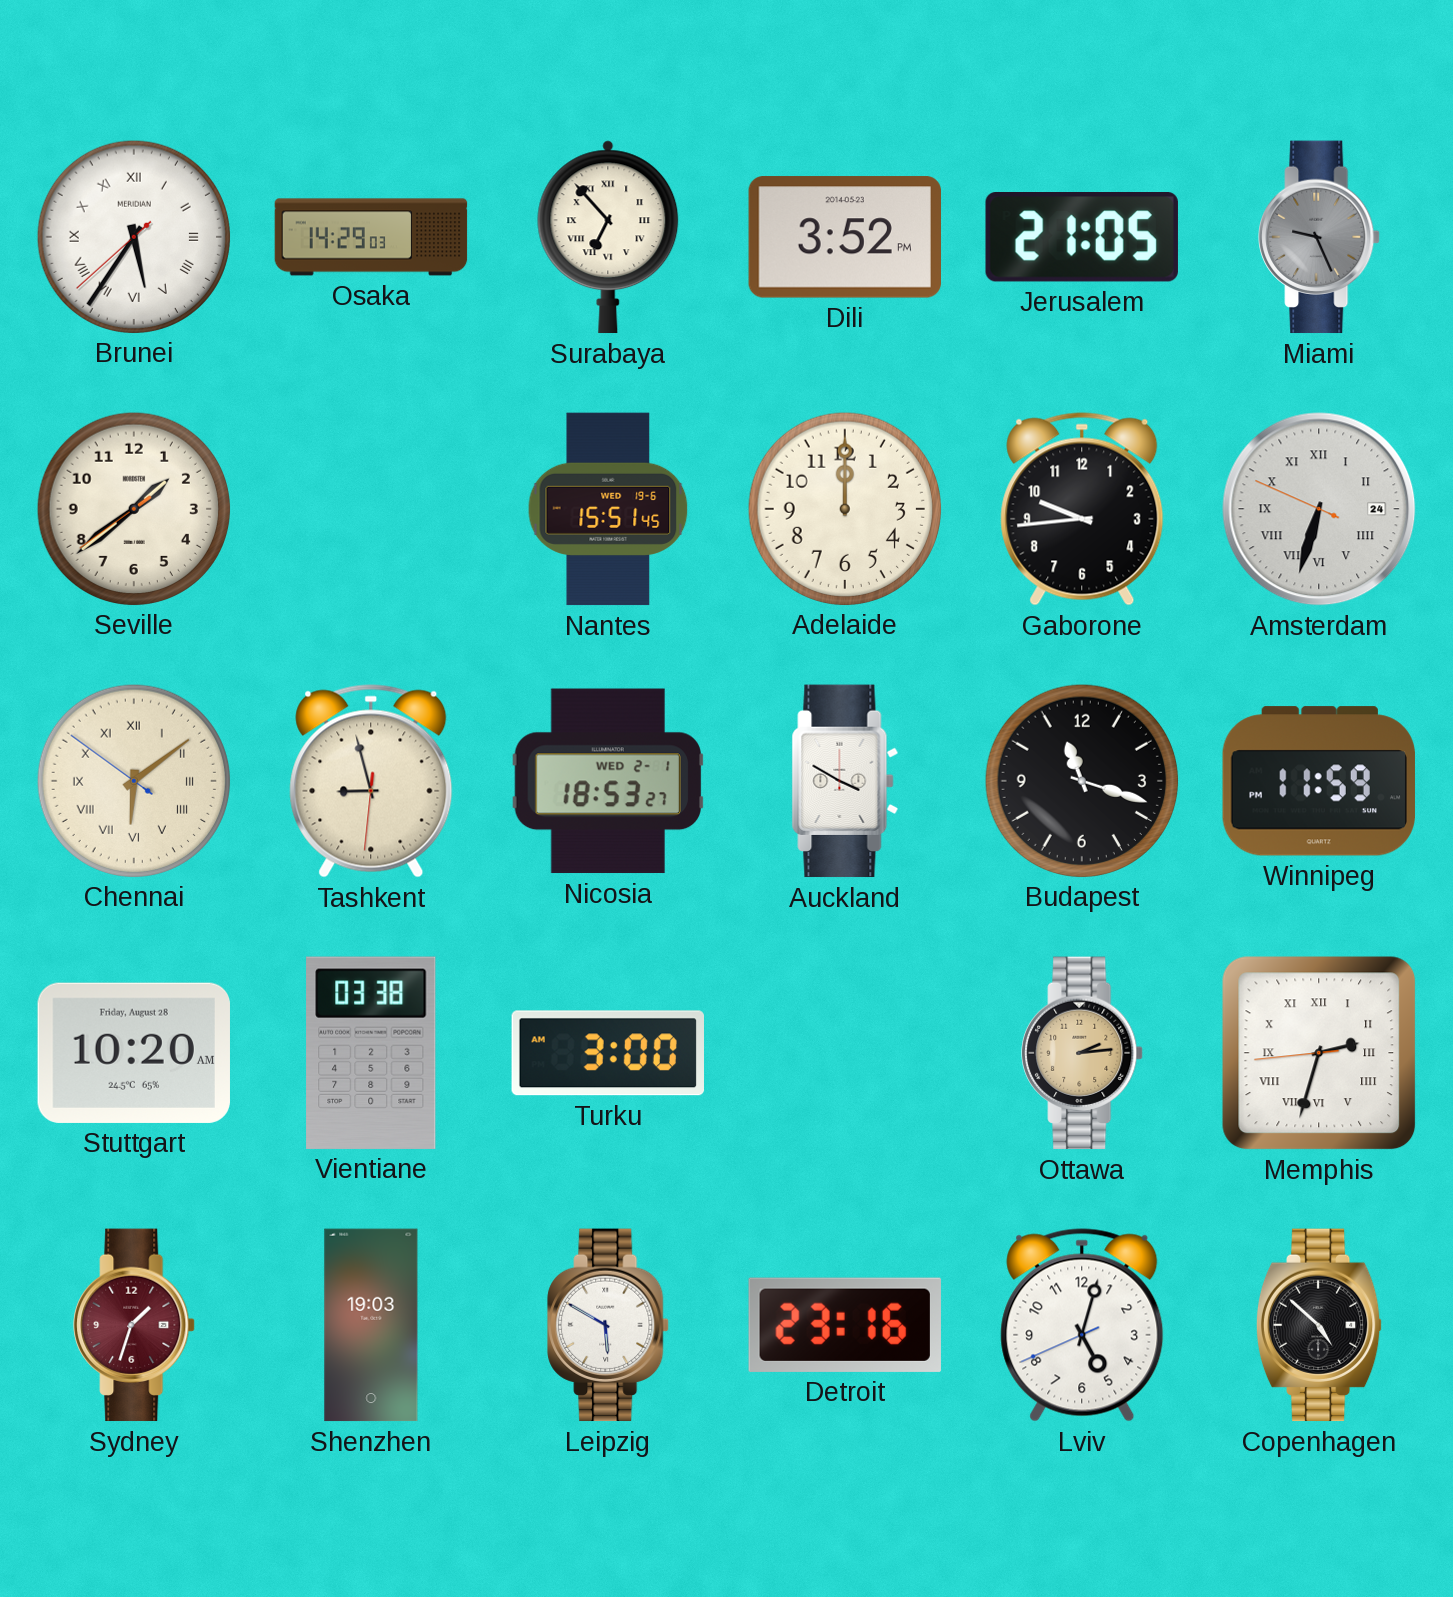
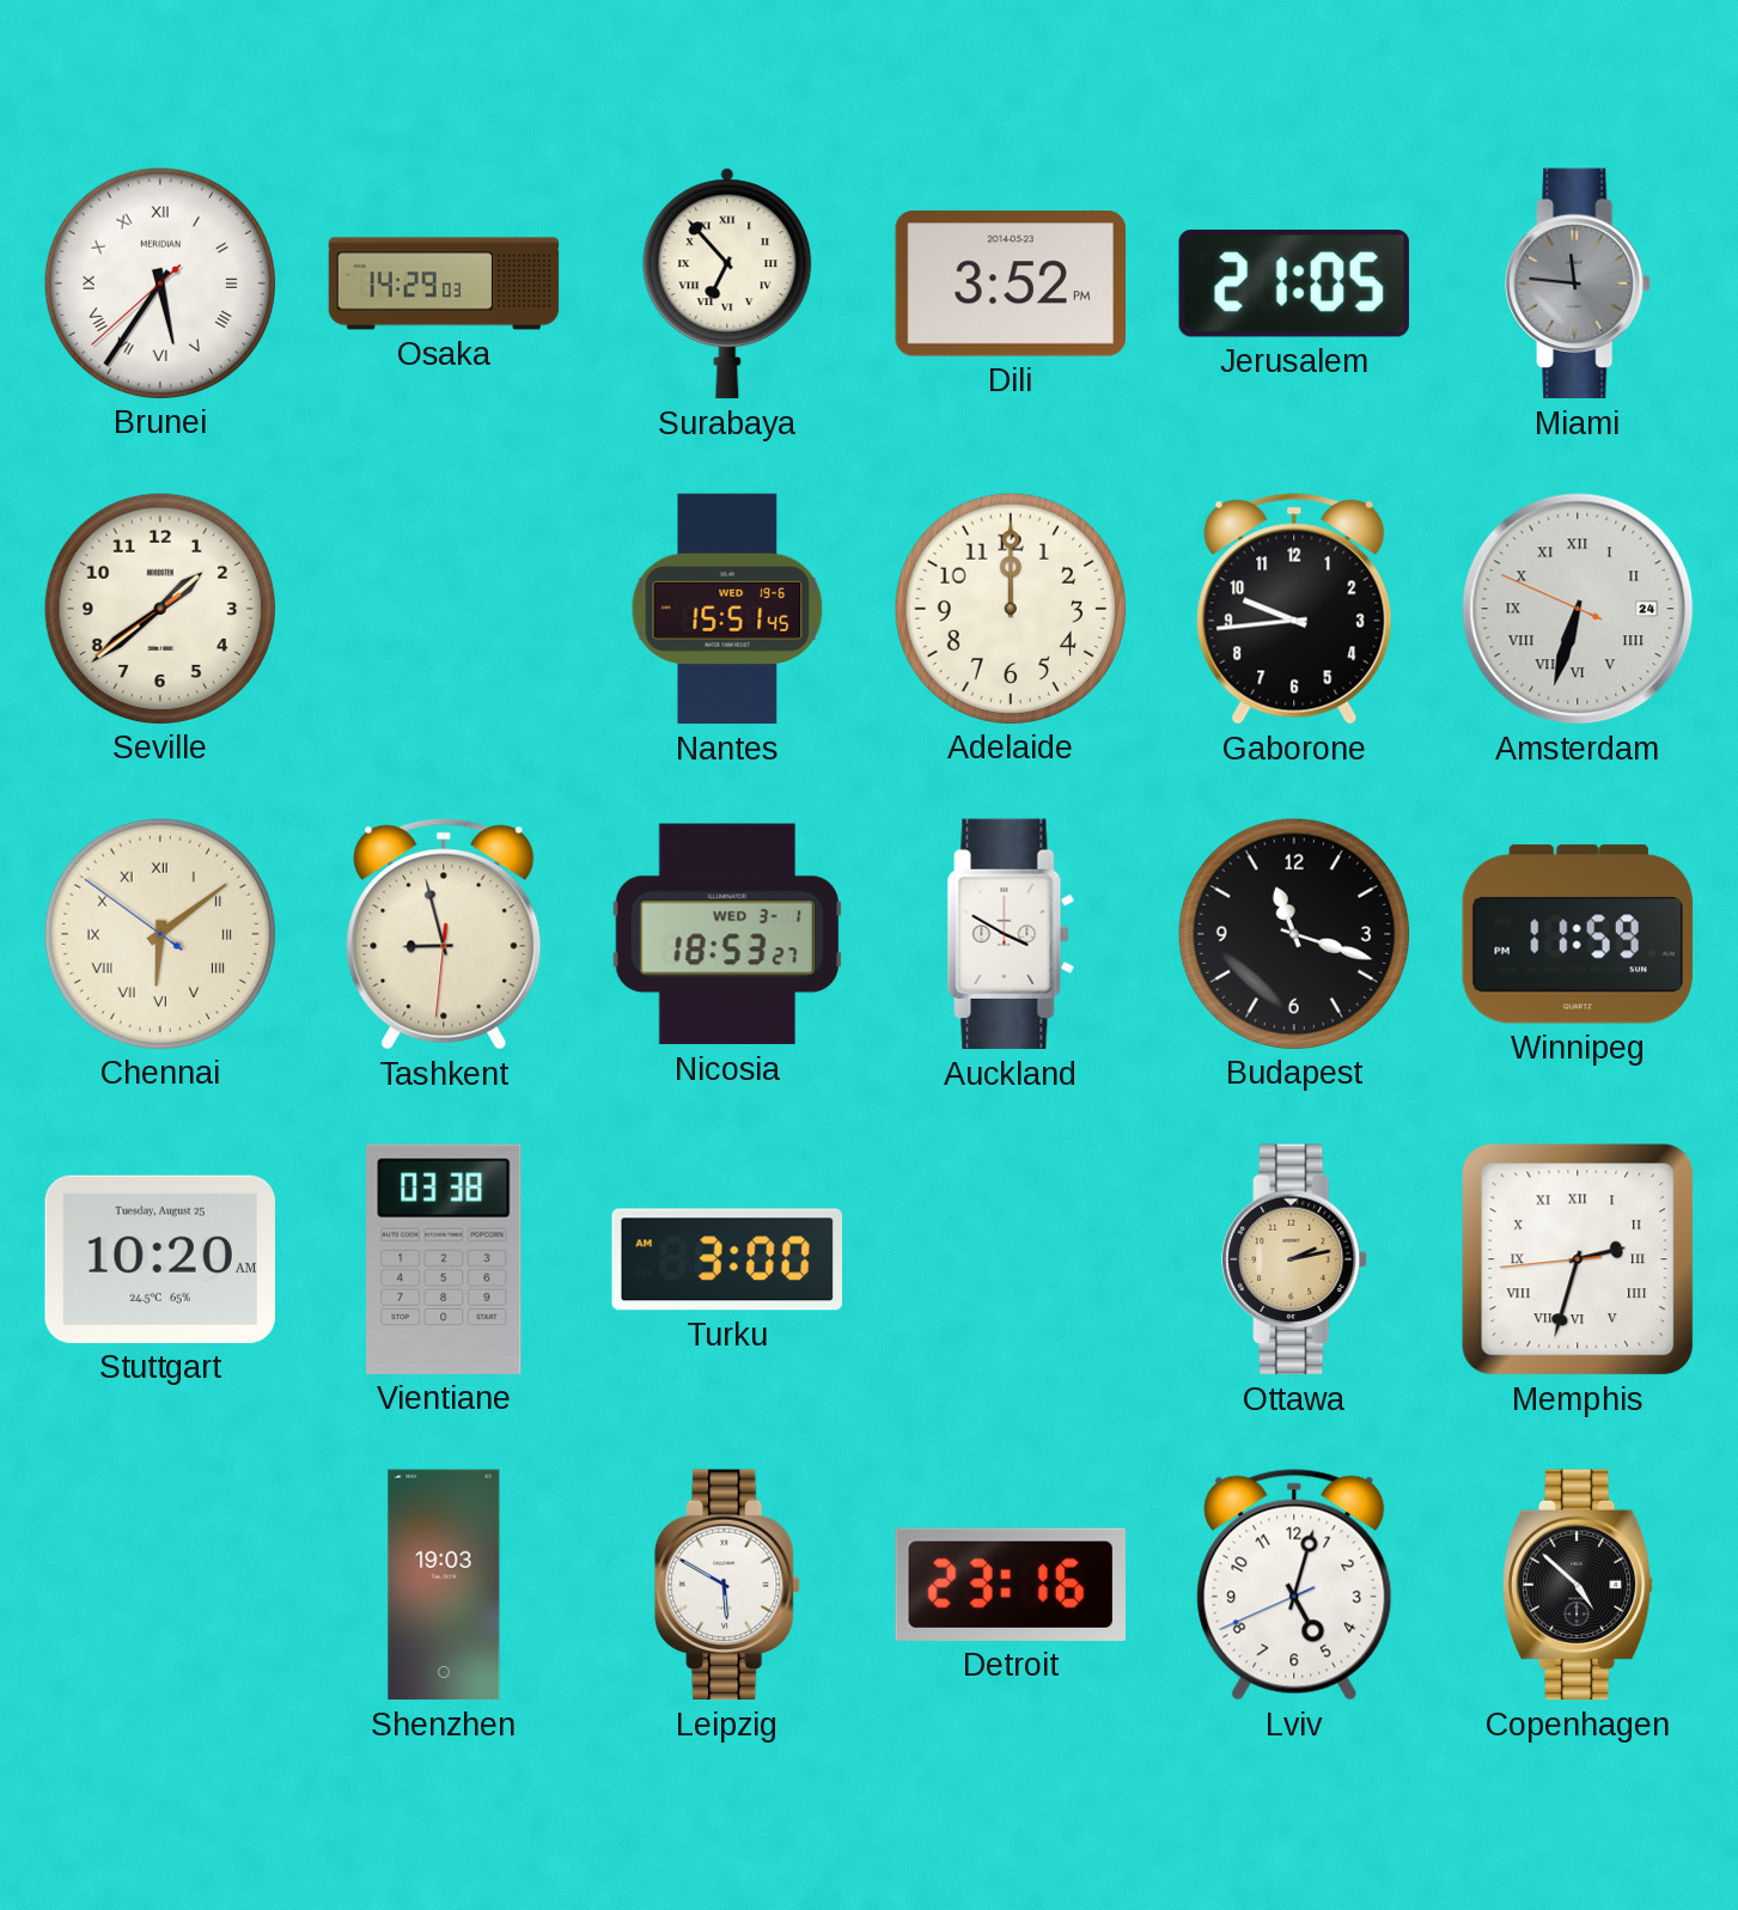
Miami: 9:26 -> 11:46 (1578, 283)
Nicosia date: WED 2-1 -> WED 3-1 (726, 934)
Stuttgart date: Friday, August 28 -> Tuesday, August 25 (160, 1259)
Ottawa: 2:14 -> 2:13 (1294, 1259)
Sydney: 1:33 -> none (134, 1325)
